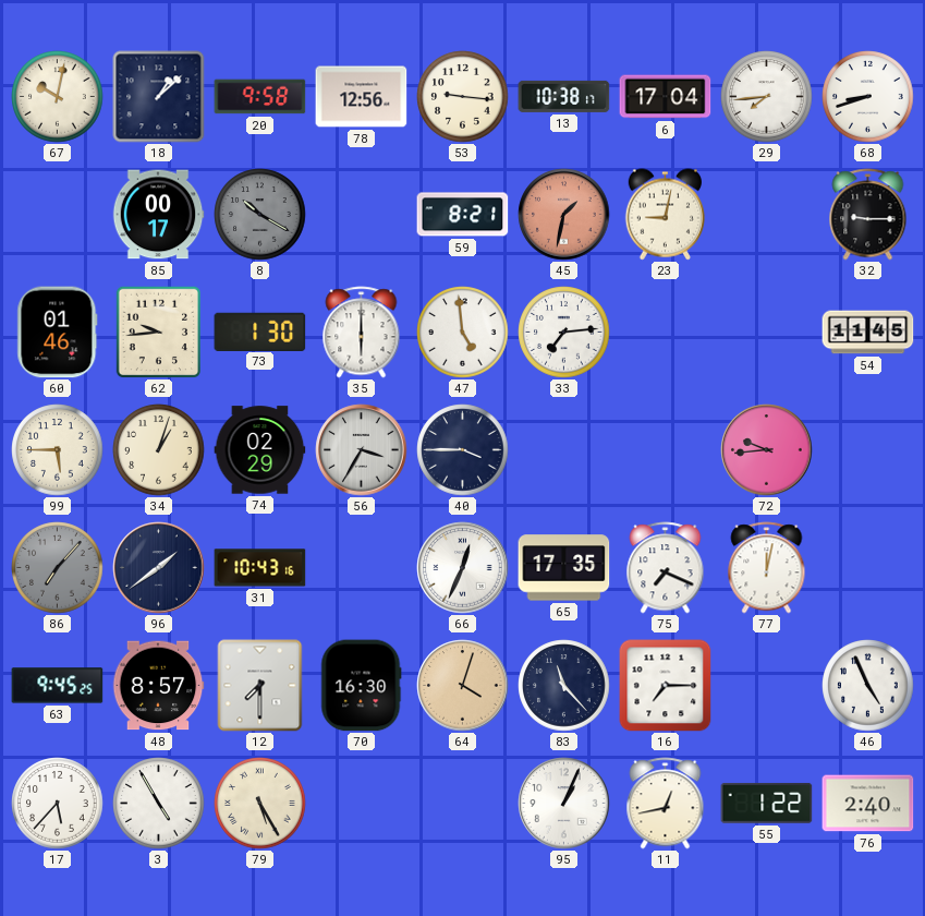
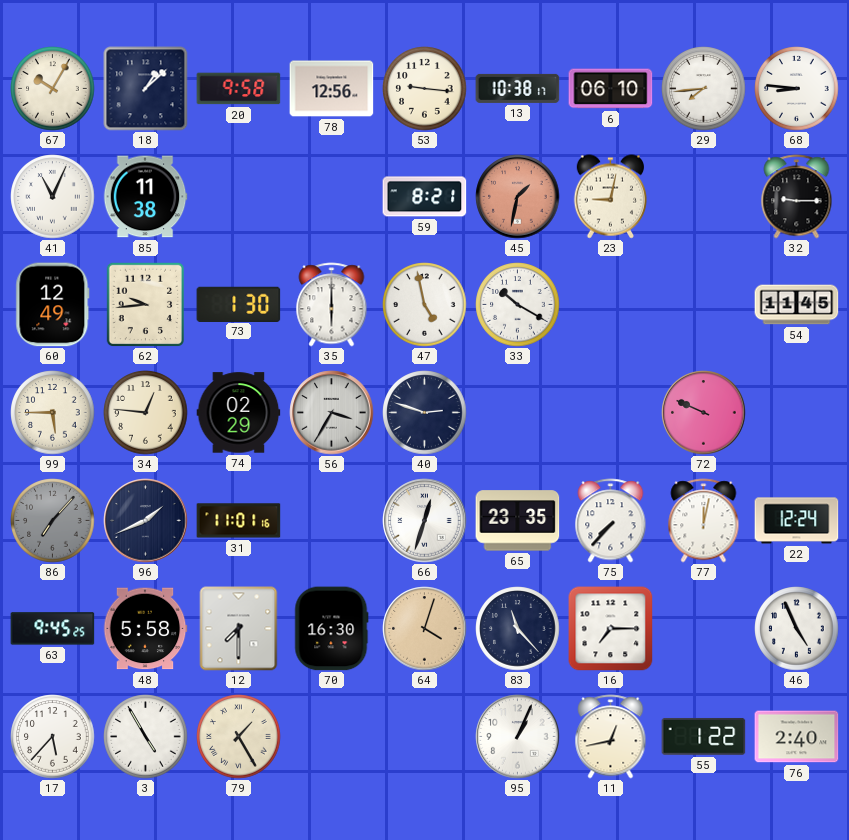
67: 10:02 -> 10:05 (53, 89)
6: 17:04 -> 06:10 (611, 89)
68: 8:42 -> 8:46 (797, 89)
41: none -> 11:04 (53, 197)
85: 00:17 -> 11:38 (145, 197)
8: 10:20 -> none (260, 215)
60: 01:46 -> 12:49 (53, 305)
47: 4:59 -> 4:58 (425, 305)
33: 7:14 -> 10:20 (518, 305)
34: 1:03 -> 12:46 (146, 413)
40: 3:45 -> 2:48 (425, 413)
72: 9:44 -> 9:49 (704, 413)
96: 1:39 -> 1:41 (146, 521)
31: 10:43 -> 11:01 (239, 521)
66: 12:34 -> 12:33 (425, 521)
65: 17:35 -> 23:35 (518, 521)
75: 7:19 -> 7:37 (611, 521)
22: none -> 12:24 (797, 521)
48: 8:57 -> 5:58 (145, 629)
79: 5:25 -> 1:25 (239, 737)
